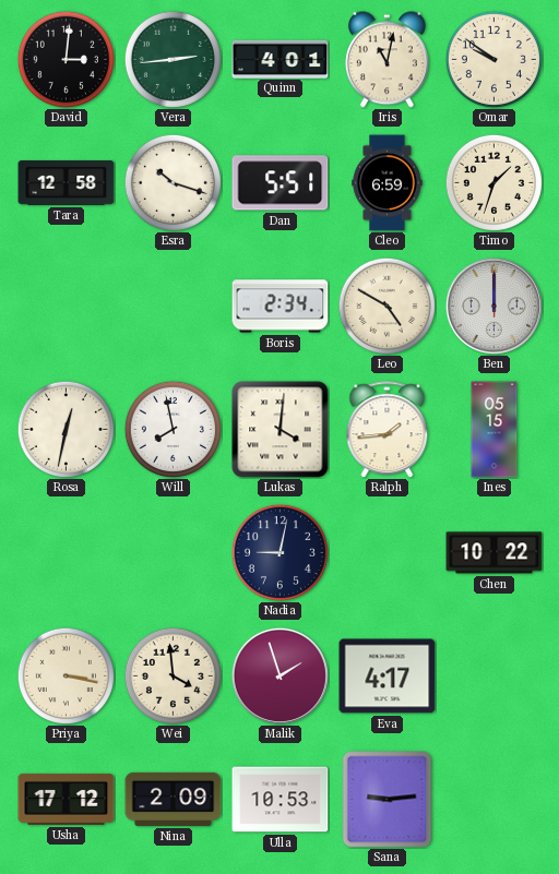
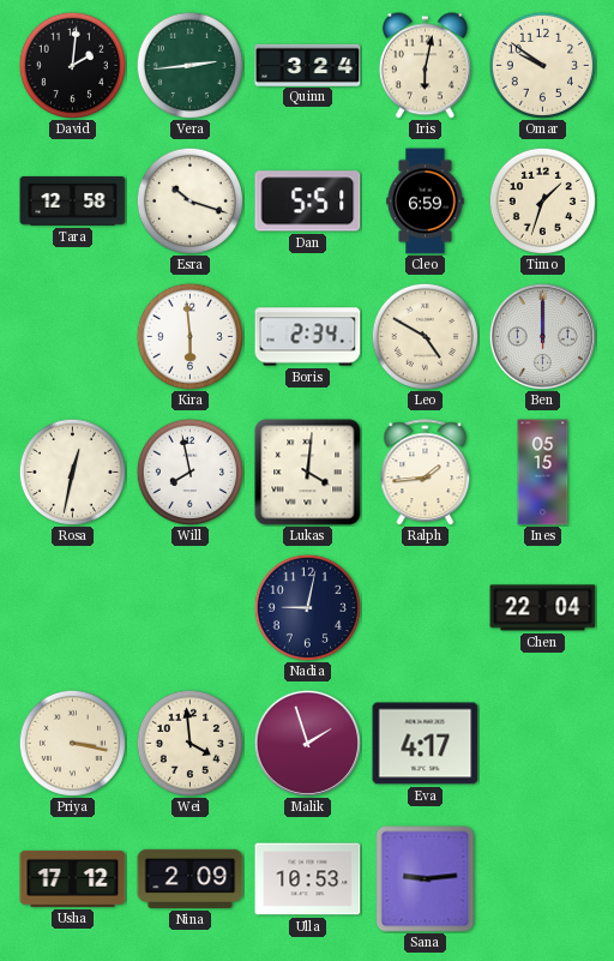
David: 3:01 -> 2:01 (72, 65)
Quinn: 4:01 -> 3:24 (308, 65)
Iris: 11:02 -> 6:02 (425, 66)
Kira: none -> 5:59 (189, 336)
Chen: 10:22 -> 22:04 (543, 608)
